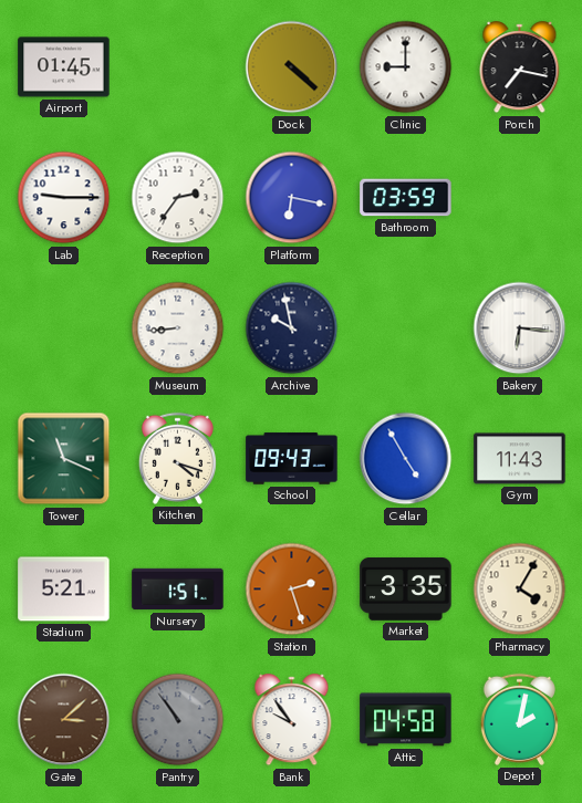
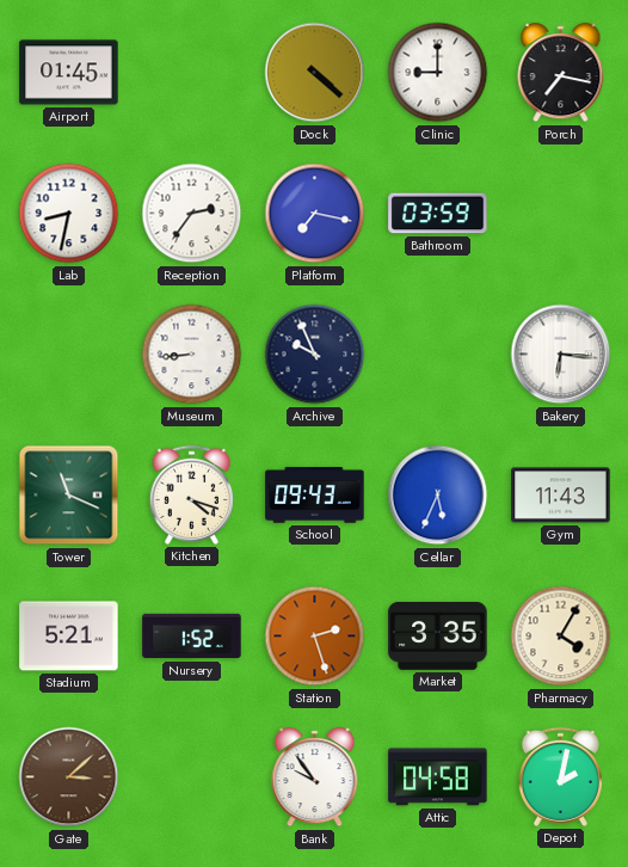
Lab: 9:15 -> 8:32 (69, 214)
Platform: 6:17 -> 7:17 (315, 214)
Archive: 9:58 -> 9:56 (315, 355)
Cellar: 4:55 -> 5:34 (438, 496)
Nursery: 1:51 -> 1:52 (192, 637)
Pantry: 10:54 -> none (178, 720)
